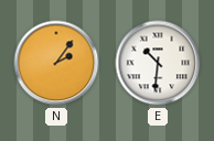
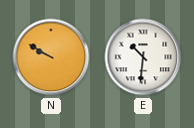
N: 2:06 -> 9:50 (51, 57)
